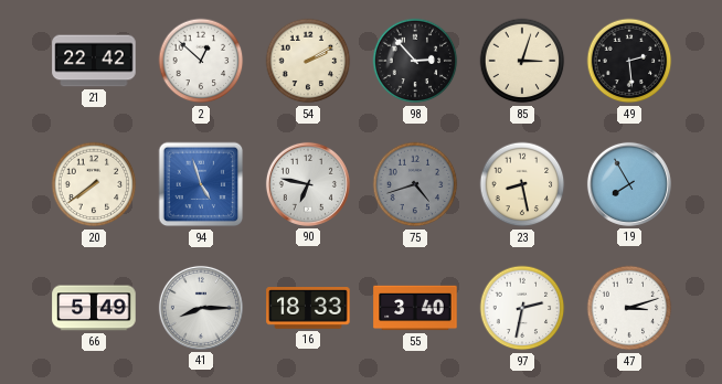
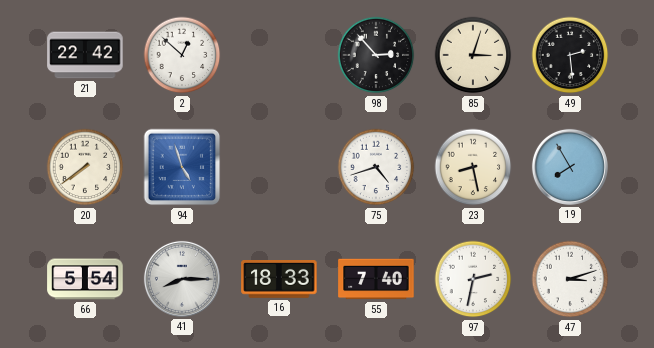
54: 2:10 -> none (308, 61)
90: 6:47 -> none (308, 184)
75 dial: grey -> white (376, 167)
66: 5:49 -> 5:54 (85, 279)
55: 3:40 -> 7:40 (376, 279)
